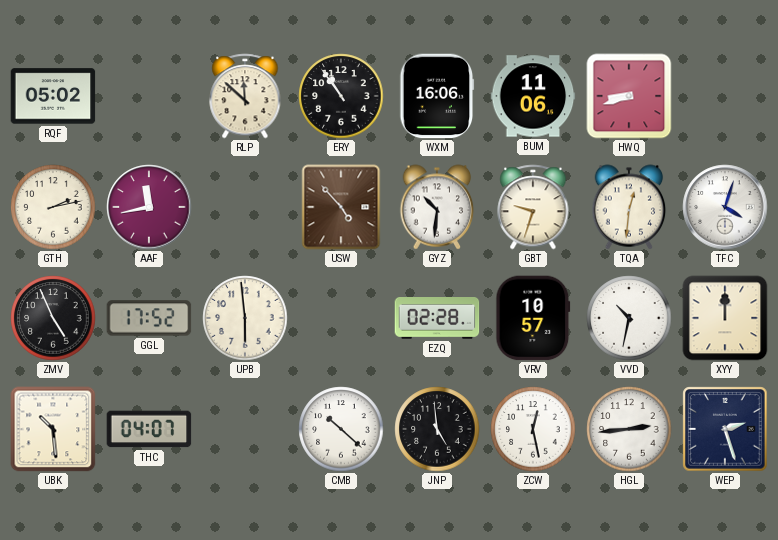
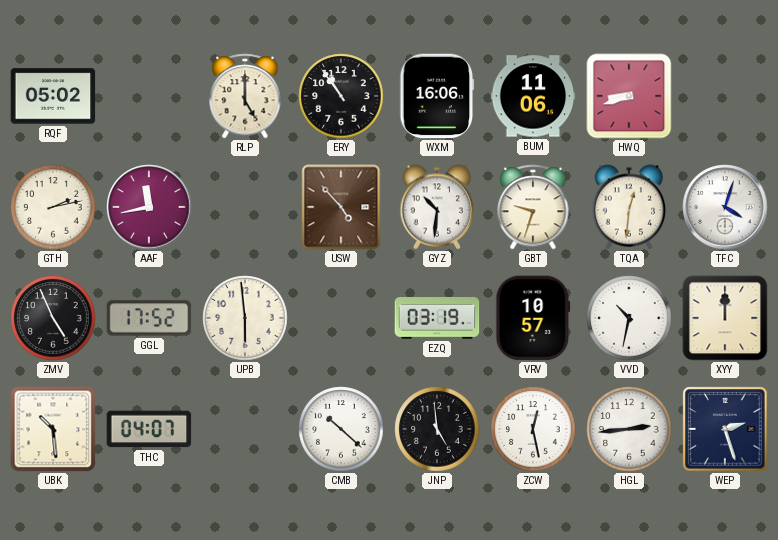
RLP: 11:52 -> 5:00 (245, 96)
EZQ: 02:28 -> 03:19 (437, 319)
